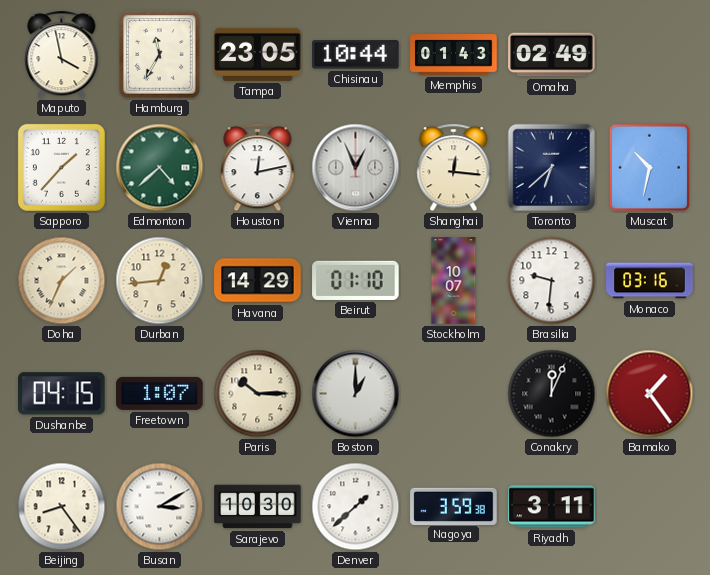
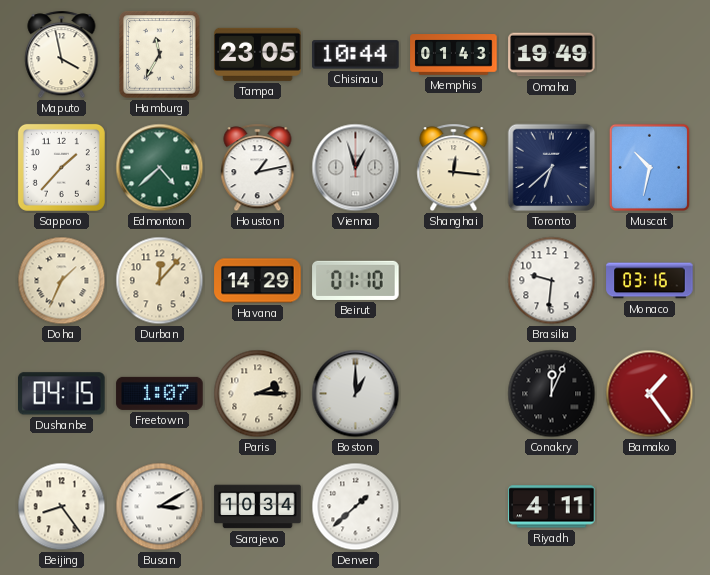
Omaha: 02:49 -> 19:49 (552, 55)
Houston: 12:13 -> 1:13 (258, 168)
Vienna: 12:56 -> 12:57 (356, 168)
Durban: 12:44 -> 12:07 (160, 281)
Stockholm: 10:07 -> none (454, 281)
Paris: 10:15 -> 2:15 (258, 394)
Sarajevo: 10:30 -> 10:34 (258, 507)
Nagoya: 3:59 -> none (454, 506)
Riyadh: 3:11 -> 4:11 (552, 507)
